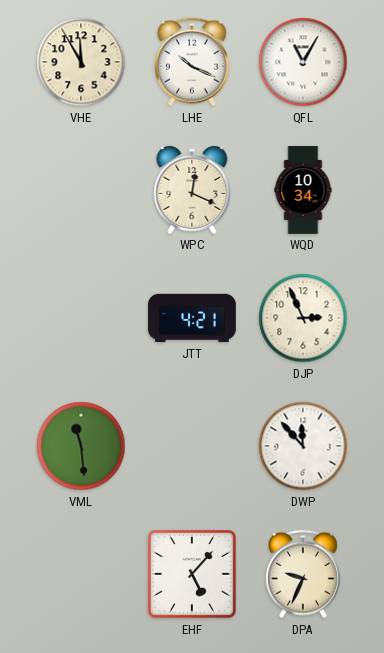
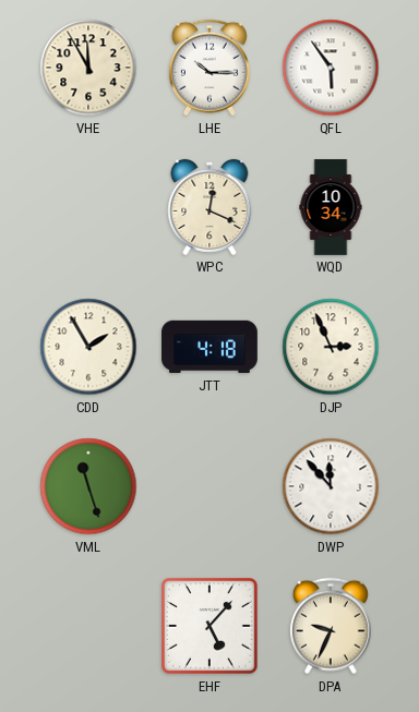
LHE: 10:19 -> 10:15 (209, 68)
QFL: 11:05 -> 5:54 (331, 68)
CDD: none -> 1:55 (88, 347)
JTT: 4:21 -> 4:18 (209, 347)
VML: 11:29 -> 11:27 (88, 486)
